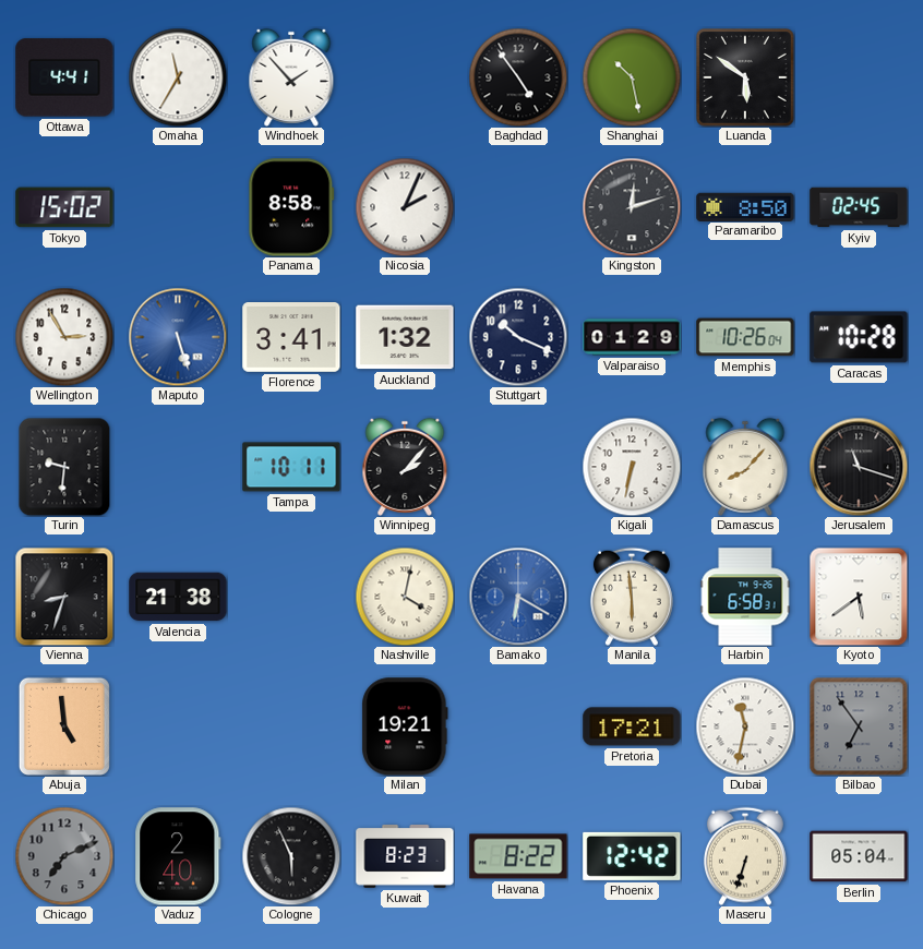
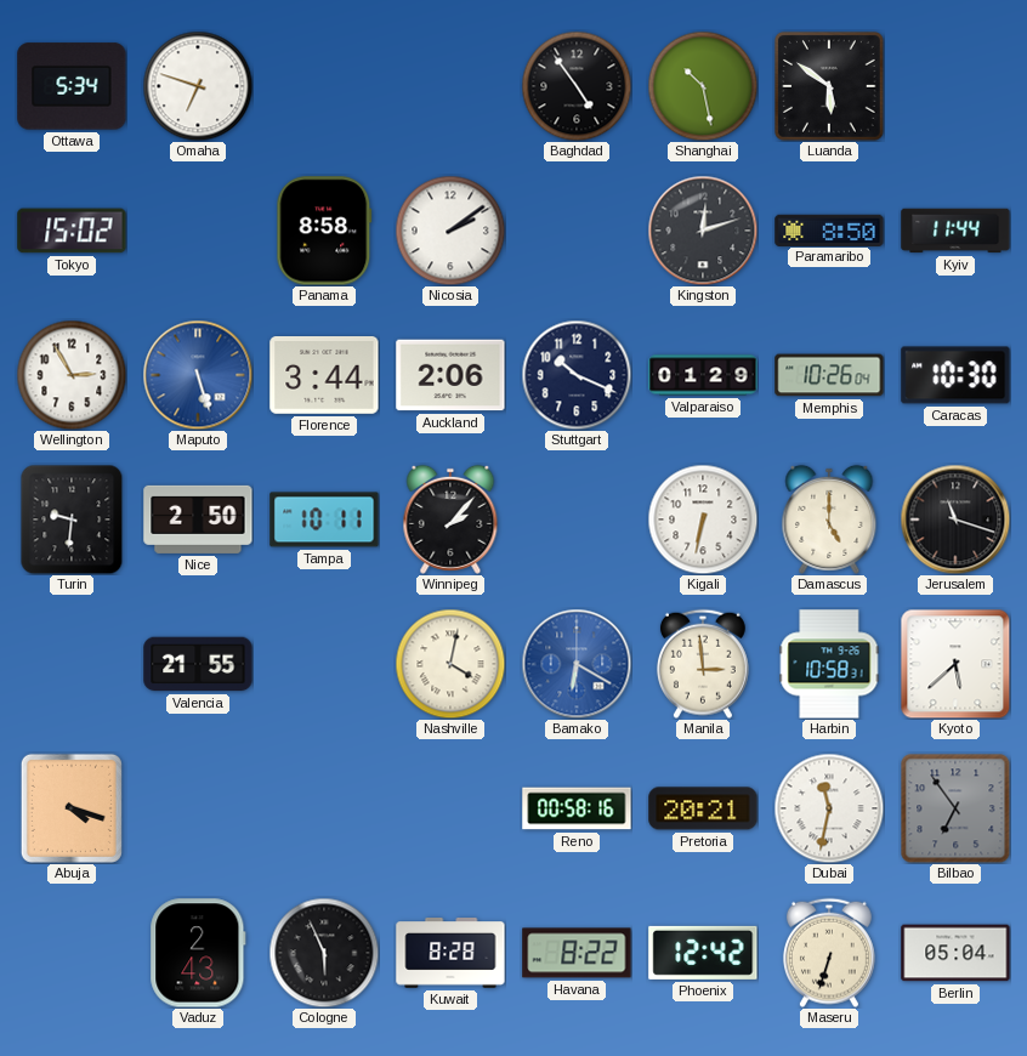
Ottawa: 4:41 -> 5:34 (72, 86)
Omaha: 11:35 -> 6:48 (198, 86)
Windhoek: 1:53 -> none (291, 77)
Nicosia: 2:04 -> 2:09 (450, 231)
Kyiv: 02:45 -> 11:44 (955, 231)
Florence: 3:41 -> 3:44 (324, 376)
Auckland: 1:32 -> 2:06 (450, 375)
Caracas: 10:28 -> 10:30 (955, 375)
Nice: none -> 2:50 (198, 520)
Damascus: 8:07 -> 5:00 (829, 520)
Vienna: 8:33 -> none (64, 597)
Valencia: 21:38 -> 21:55 (198, 664)
Manila: 5:59 -> 2:59 (703, 664)
Harbin: 6:58 -> 10:58 (829, 664)
Kyoto: 5:39 -> 5:38 (955, 664)
Abuja: 4:59 -> 4:18 (72, 808)
Milan: 19:21 -> none (405, 726)
Reno: none -> 00:58 (577, 808)
Pretoria: 17:21 -> 20:21 (703, 808)
Chicago: 7:11 -> none (64, 856)
Vaduz: 2:40 -> 2:43 (198, 953)
Kuwait: 8:23 -> 8:28 (450, 954)
